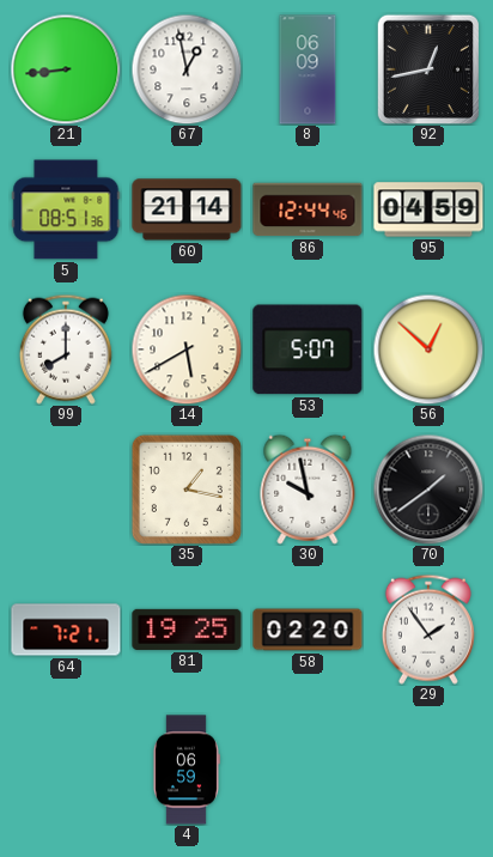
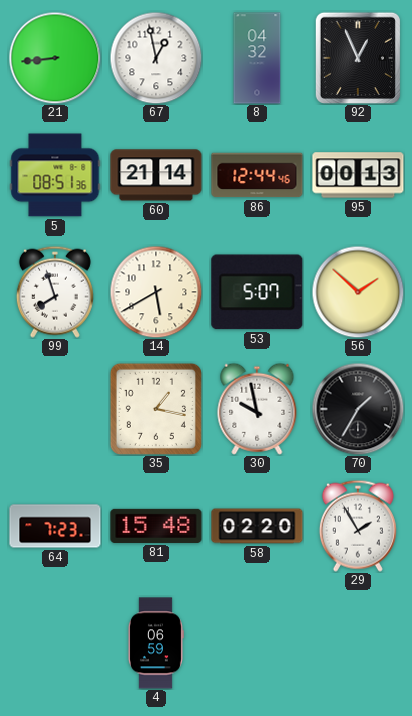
8: 06:09 -> 04:32 (257, 58)
92: 12:43 -> 12:56 (357, 57)
95: 04:59 -> 00:13 (358, 175)
99: 8:00 -> 7:57 (55, 292)
56: 12:52 -> 1:52 (358, 292)
70: 1:39 -> 1:35 (358, 409)
64: 7:21 -> 7:23 (55, 526)
81: 19:25 -> 15:48 (156, 526)
29: 1:54 -> 1:55 (358, 526)
